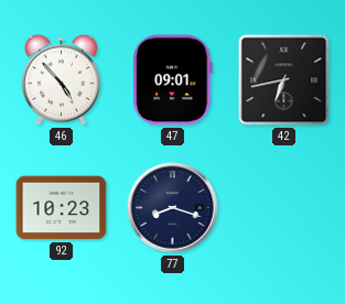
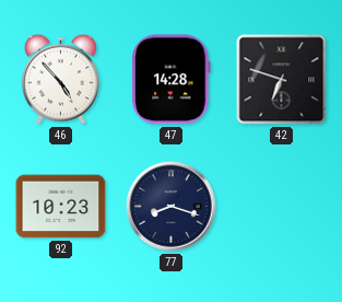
47: 09:01 -> 14:28 (172, 80)
42: 6:43 -> 6:48 (282, 80)
